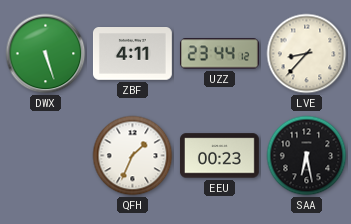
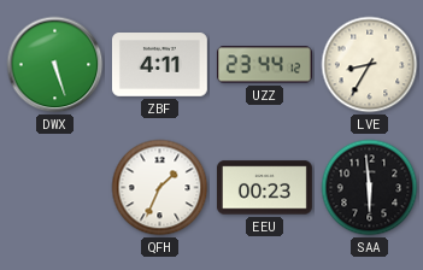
LVE: 8:37 -> 8:35 (370, 65)
SAA: 6:28 -> 5:59 (370, 188)
